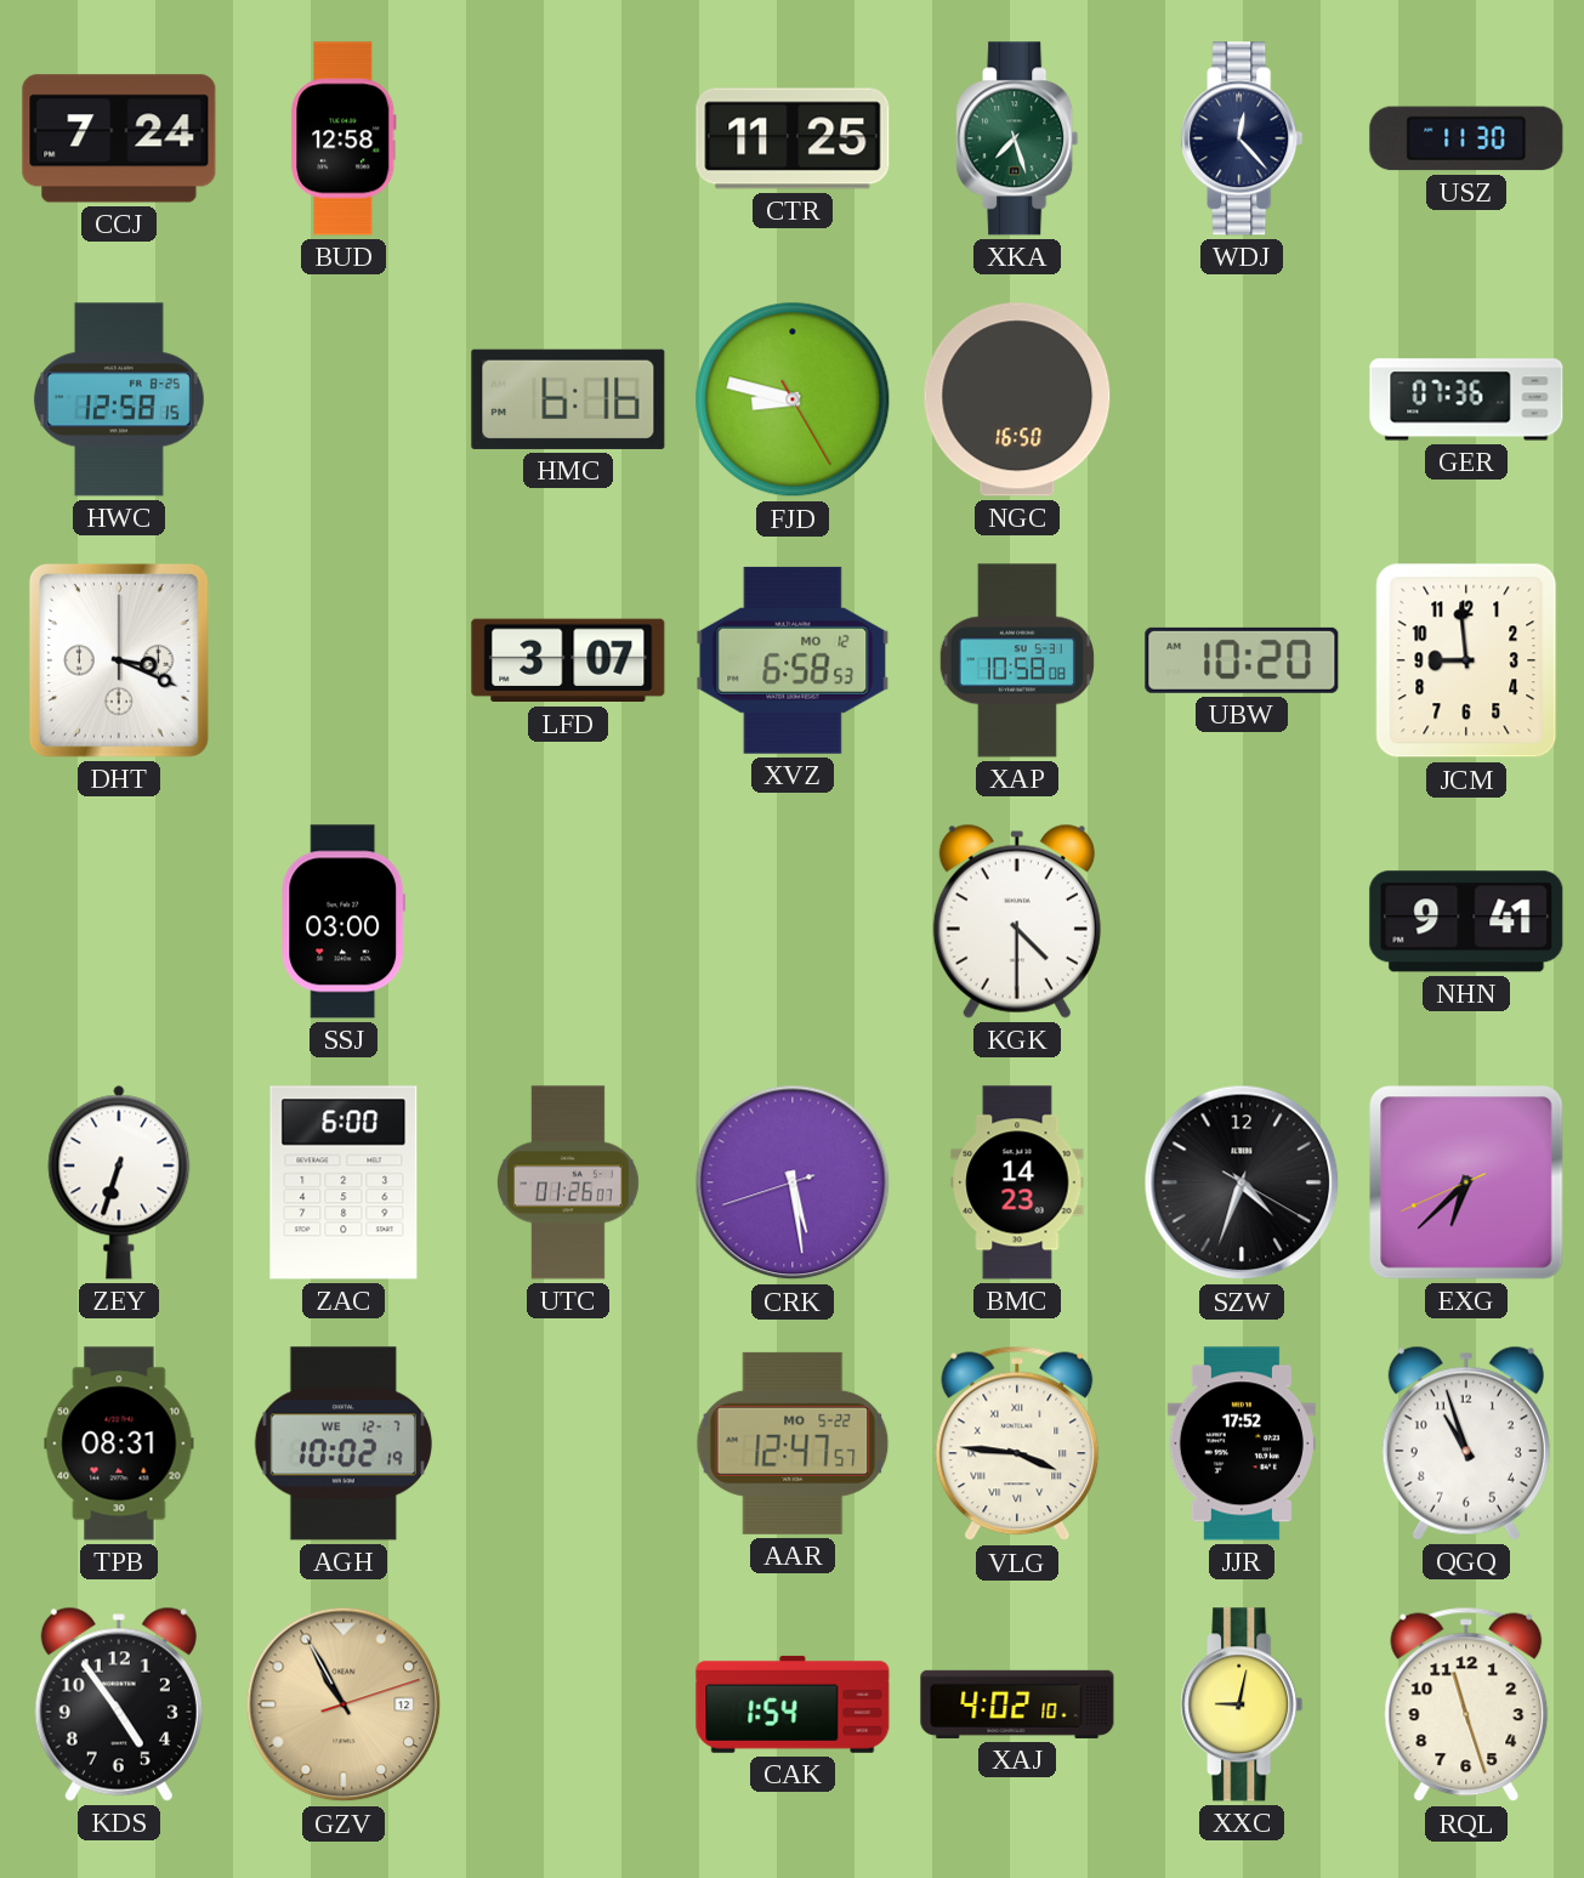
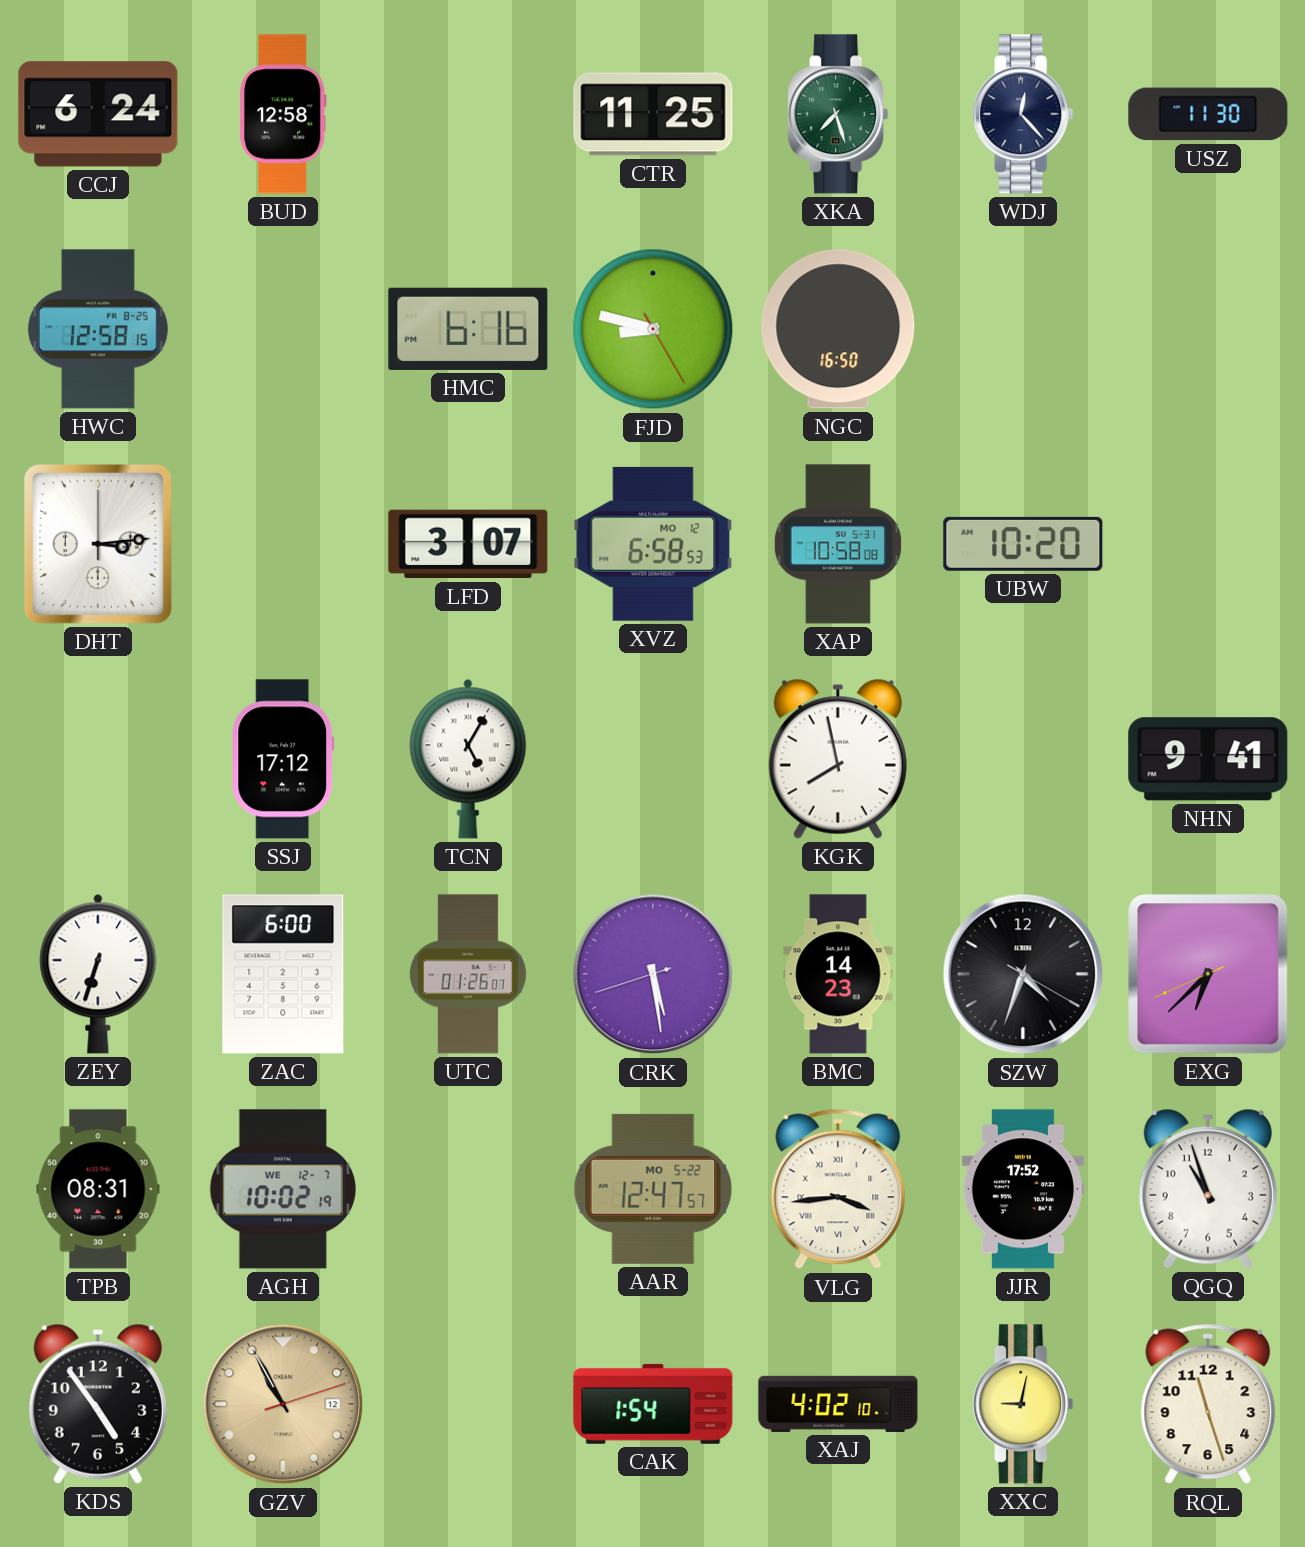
CCJ: 7:24 -> 6:24 (98, 114)
GER: 07:36 -> none (1466, 399)
DHT: 3:19 -> 3:14 (98, 544)
JCM: 8:59 -> none (1466, 660)
SSJ: 03:00 -> 17:12 (283, 759)
TCN: none -> 5:05 (468, 759)
KGK: 4:30 -> 7:58 (838, 759)
VLG: 3:46 -> 3:44 (838, 1189)
